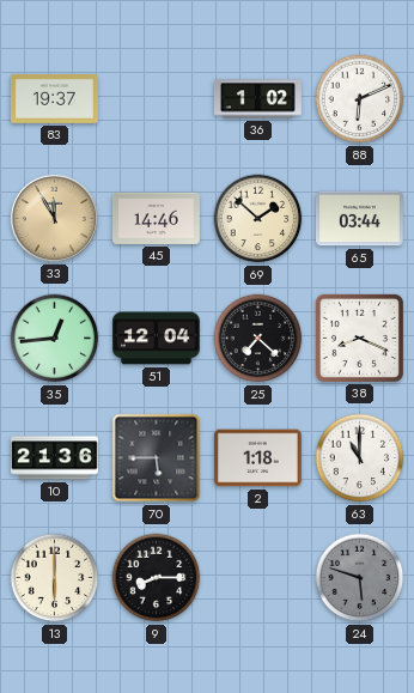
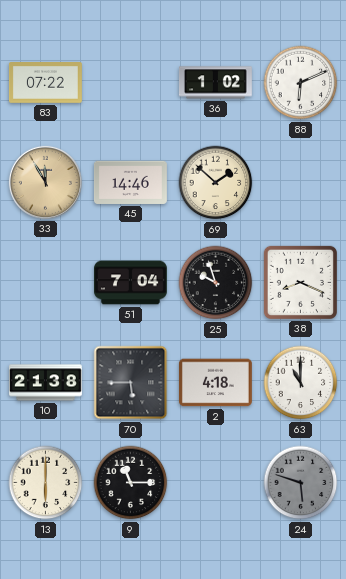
83: 19:37 -> 07:22 (45, 83)
65: 03:44 -> none (359, 219)
35: 12:44 -> none (55, 339)
51: 12:04 -> 7:04 (131, 283)
25: 7:22 -> 9:57 (216, 283)
10: 21:36 -> 21:38 (46, 383)
2: 1:18 -> 4:18 (215, 383)
9: 8:15 -> 11:15 (131, 483)
